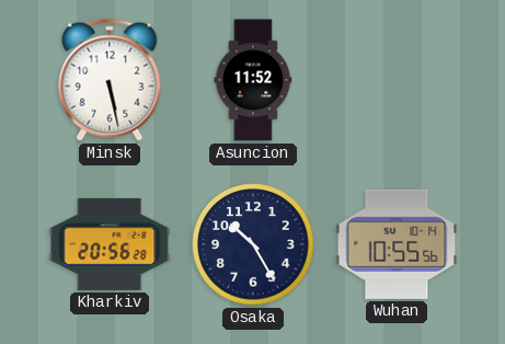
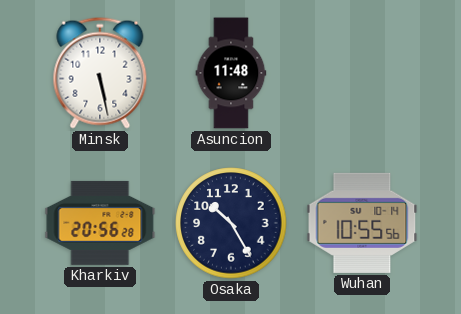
Asuncion: 11:52 -> 11:48 (231, 73)
